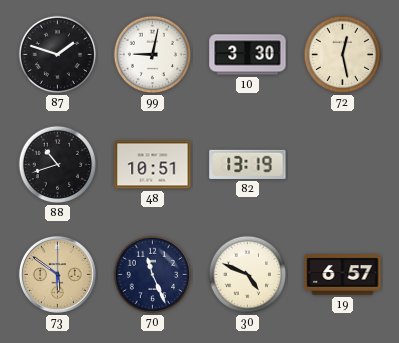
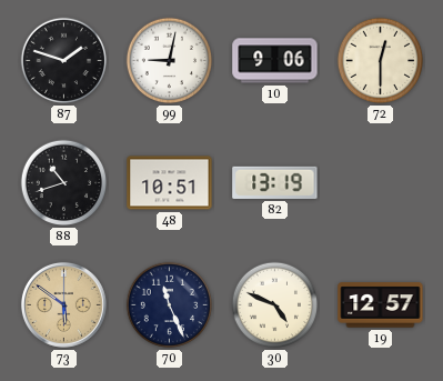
10: 3:30 -> 9:06 (275, 61)
72: 12:28 -> 12:30 (381, 61)
19: 6:57 -> 12:57 (381, 305)
